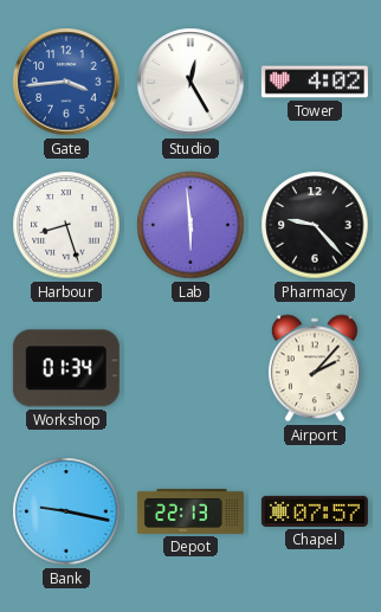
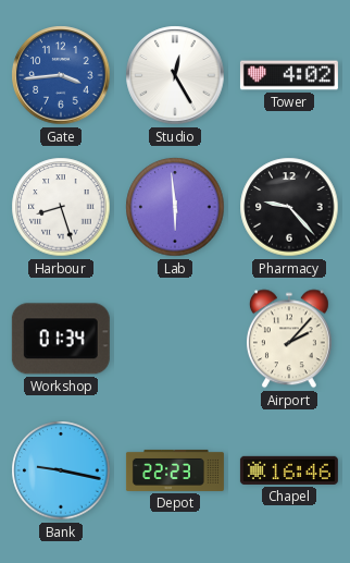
Depot: 22:13 -> 22:23 (175, 470)
Chapel: 07:57 -> 16:46 (289, 470)
